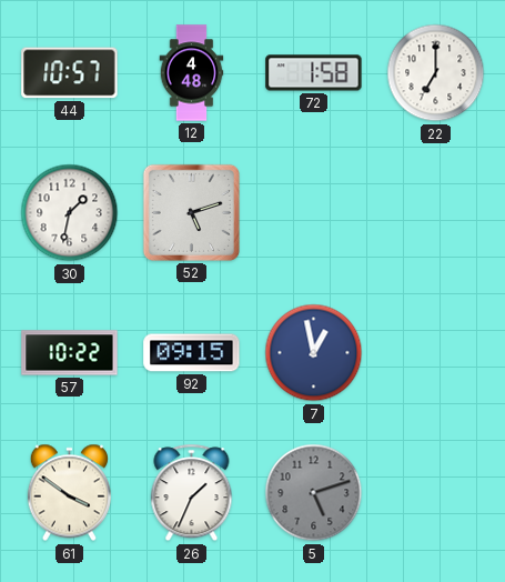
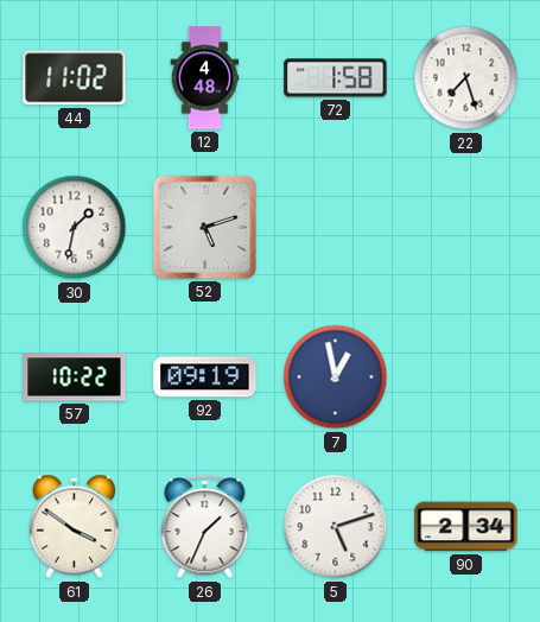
44: 10:57 -> 11:02 (75, 78)
22: 7:00 -> 7:27 (466, 78)
92: 09:15 -> 09:19 (205, 377)
5 dial: grey -> white (336, 527)
90: none -> 2:34 (466, 527)
